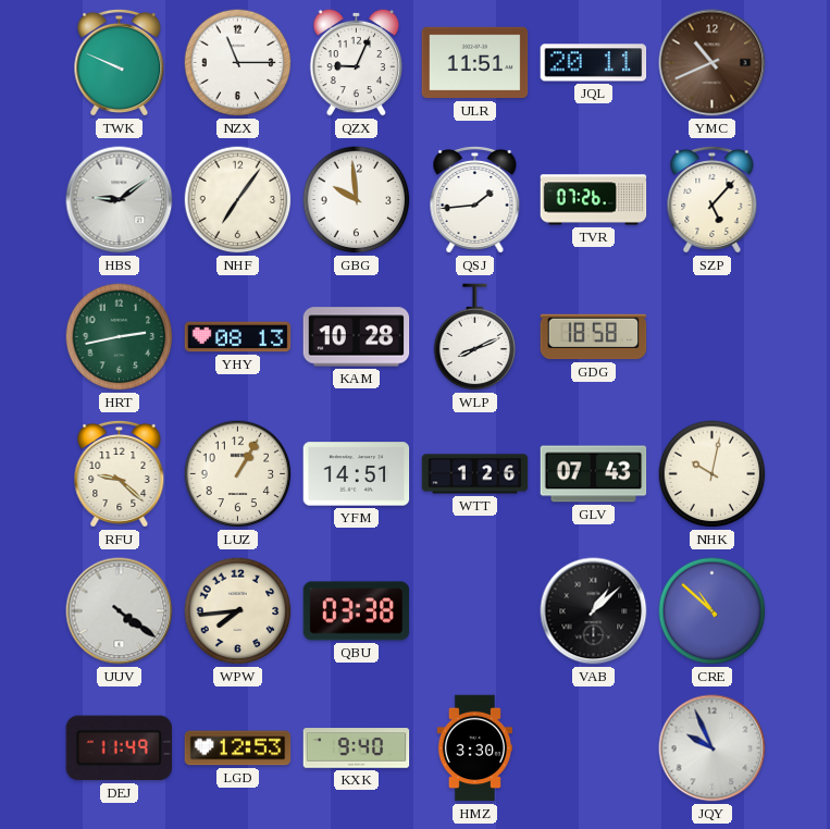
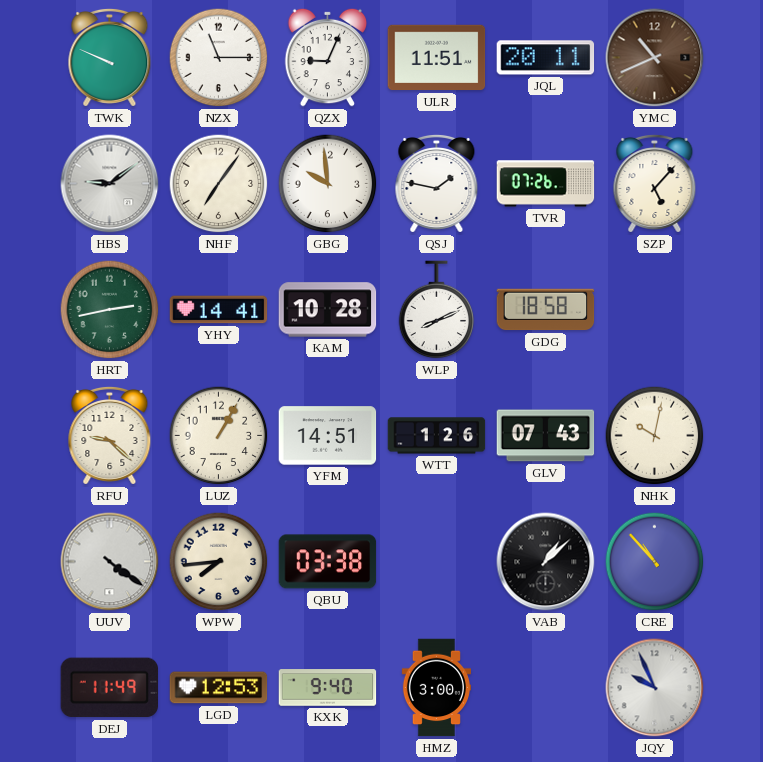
QSJ: 1:44 -> 1:47 (437, 183)
YHY: 08:13 -> 14:41 (219, 310)
CRE: 10:52 -> 10:53 (655, 562)
HMZ: 3:30 -> 3:00 (436, 688)
